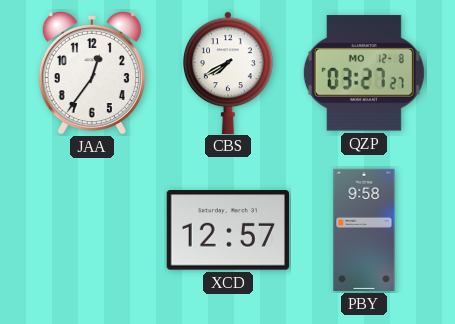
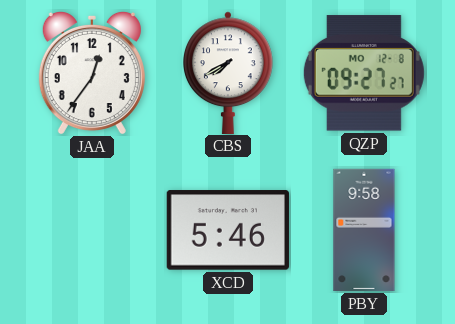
QZP: 03:27 -> 09:27 (364, 73)
XCD: 12:57 -> 5:46 (228, 230)
